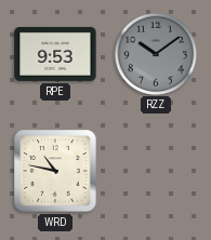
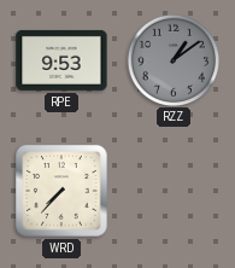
RZZ: 10:09 -> 1:09 (172, 59)
WRD: 10:47 -> 7:37 (61, 191)
